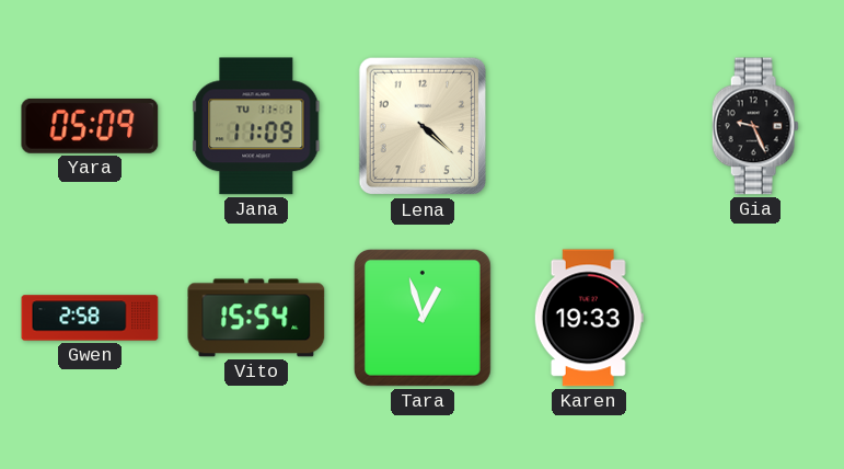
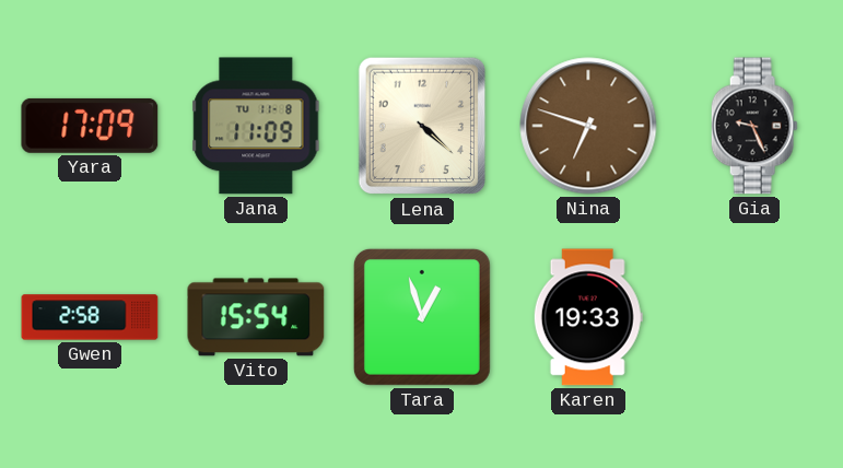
Yara: 05:09 -> 17:09 (90, 126)
Jana date: TU 11-1 -> TU 11-8 (256, 126)
Nina: none -> 6:48 (588, 126)
